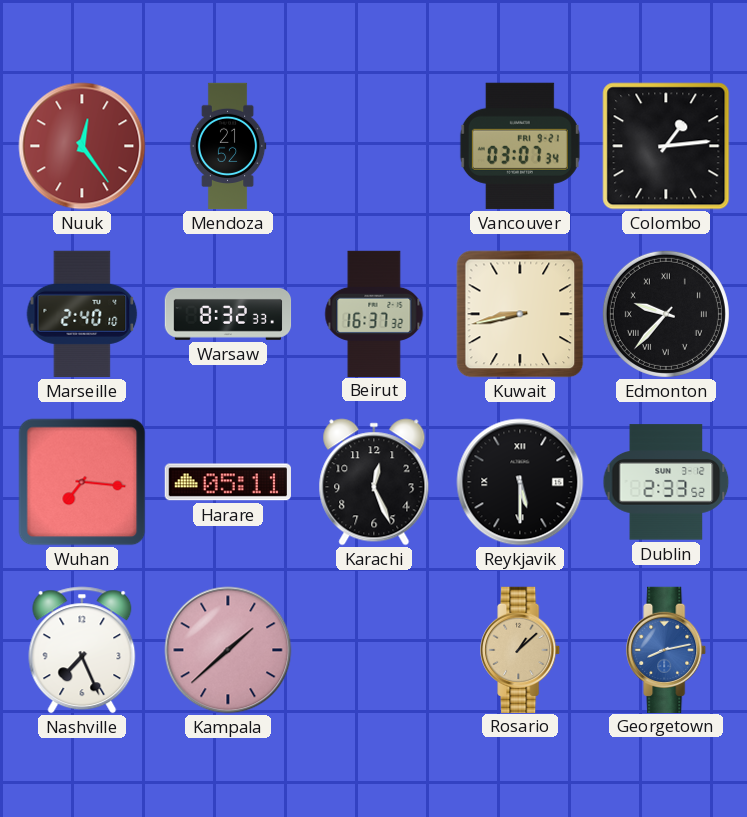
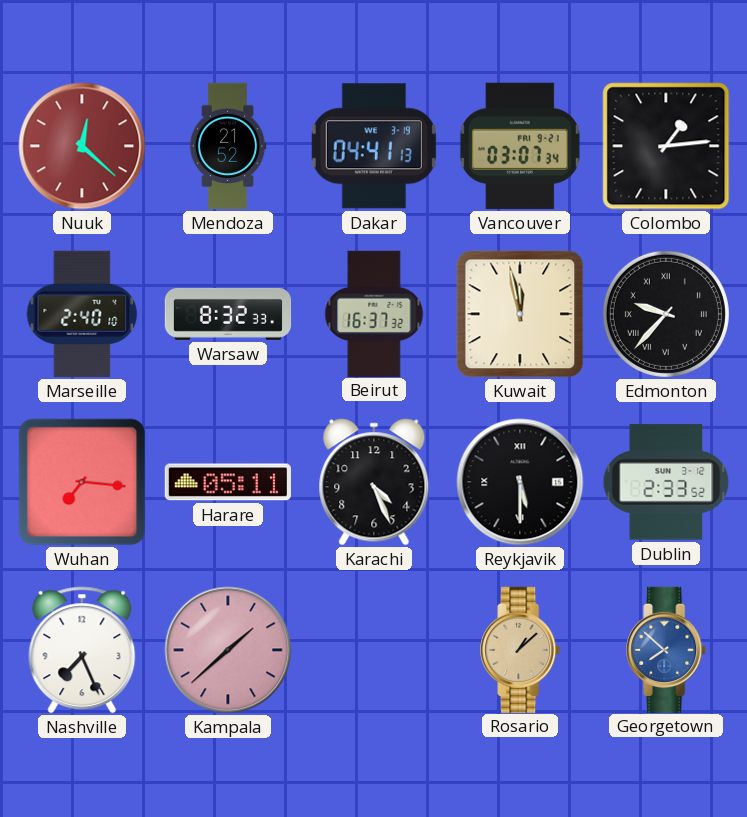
Nuuk: 12:24 -> 12:22 (82, 146)
Dakar: none -> 04:41 (374, 146)
Kuwait: 8:43 -> 11:58 (520, 314)
Karachi: 12:26 -> 4:26 (374, 482)
Georgetown: 8:13 -> 7:52 (667, 649)
